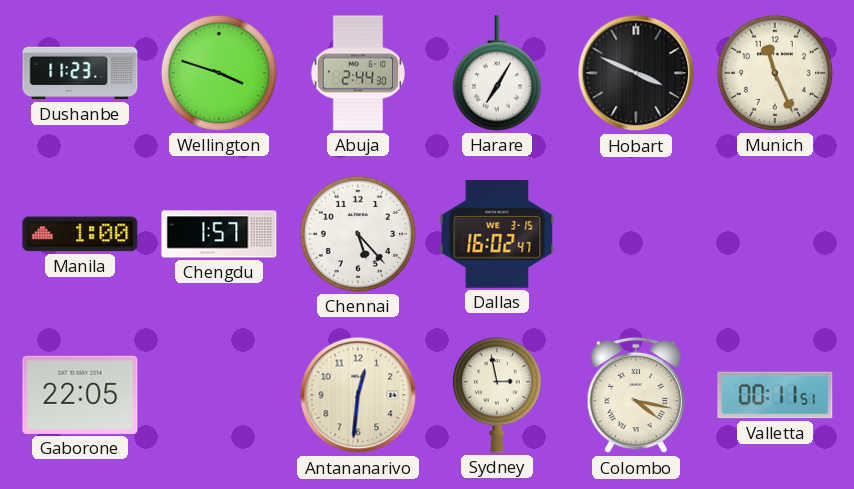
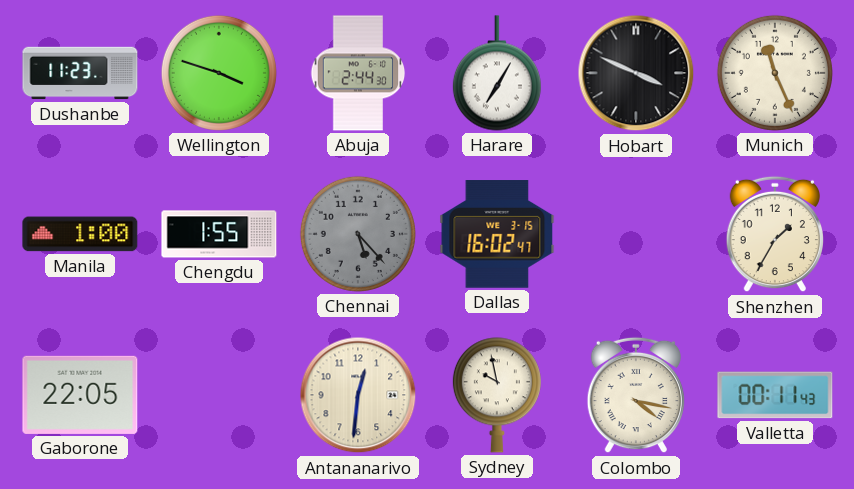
Chengdu: 1:57 -> 1:55 (219, 234)
Chennai dial: white -> grey (358, 234)
Shenzhen: none -> 1:35 (775, 234)
Sydney: 2:58 -> 9:58 (497, 395)
Valletta: 00:11:51 -> 00:11:43 (775, 395)
